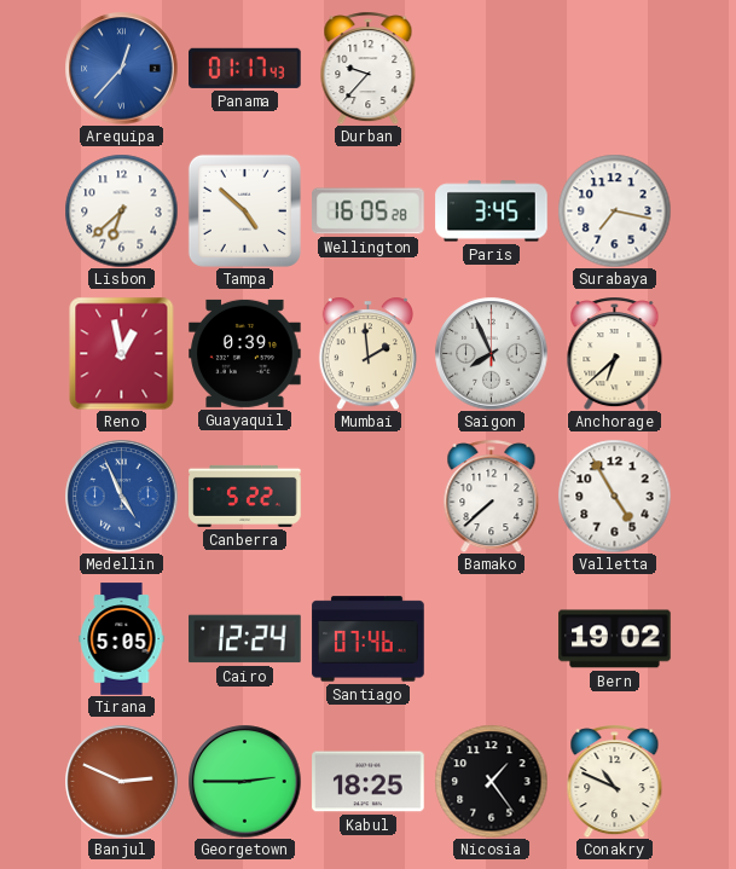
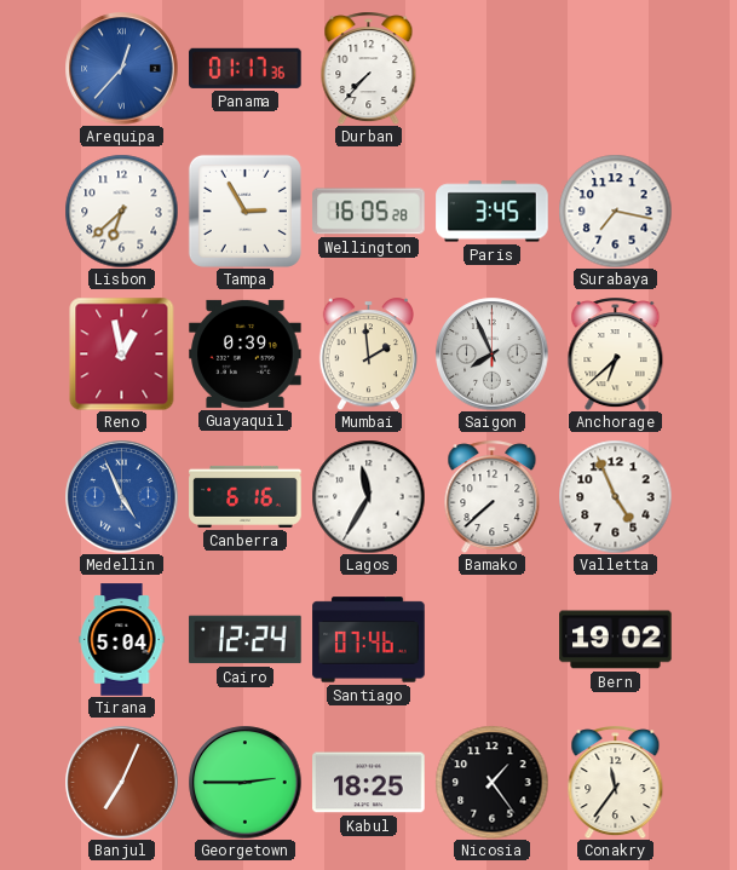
Panama: 01:17:43 -> 01:17:36 (246, 68)
Durban: 9:37 -> 7:37 (369, 68)
Tampa: 4:52 -> 2:55 (244, 211)
Canberra: 5:22 -> 6:16 (246, 496)
Lagos: none -> 11:35 (368, 496)
Valletta: 4:55 -> 4:56 (615, 496)
Tirana: 5:05 -> 5:04 (122, 640)
Banjul: 2:49 -> 7:04 (121, 782)
Conakry: 10:49 -> 11:36 (616, 782)
